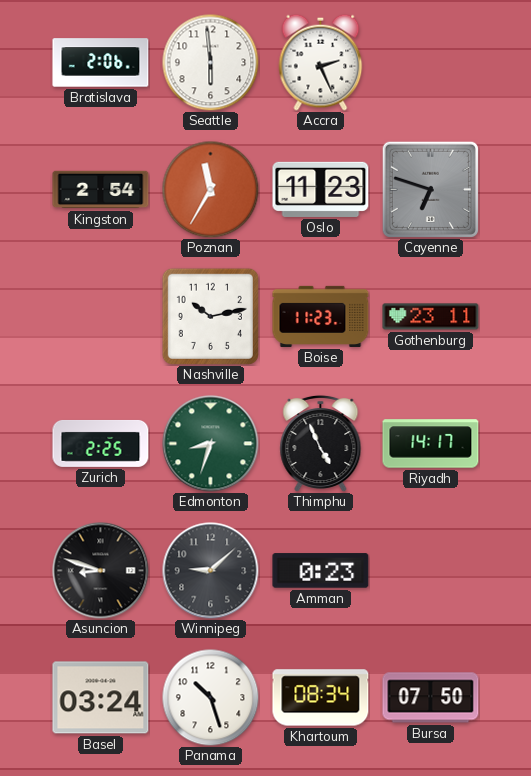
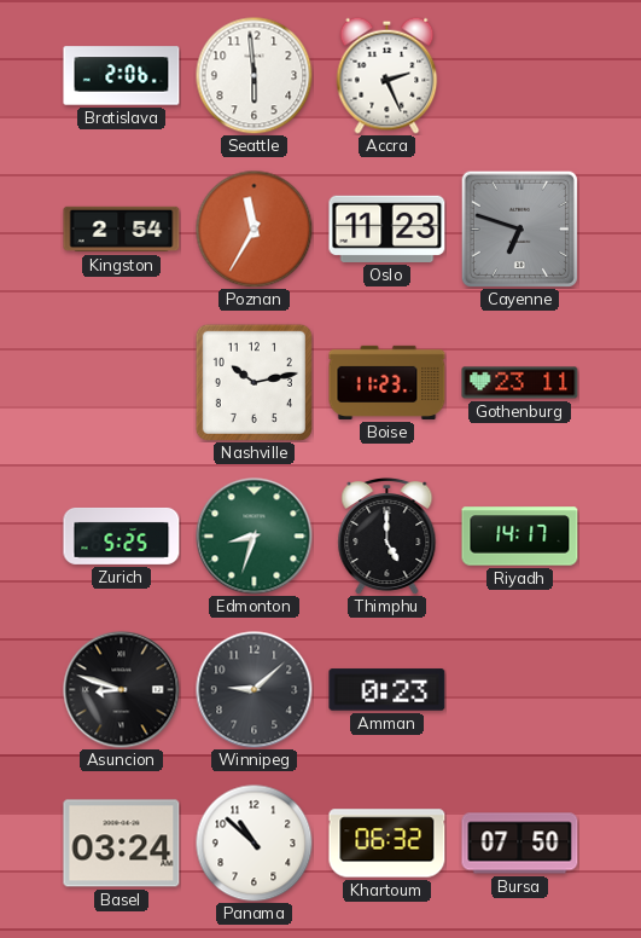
Zurich: 2:25 -> 5:25 (122, 535)
Thimphu: 4:56 -> 5:00 (387, 535)
Panama: 10:27 -> 10:52 (254, 843)
Khartoum: 08:34 -> 06:32 (387, 844)
